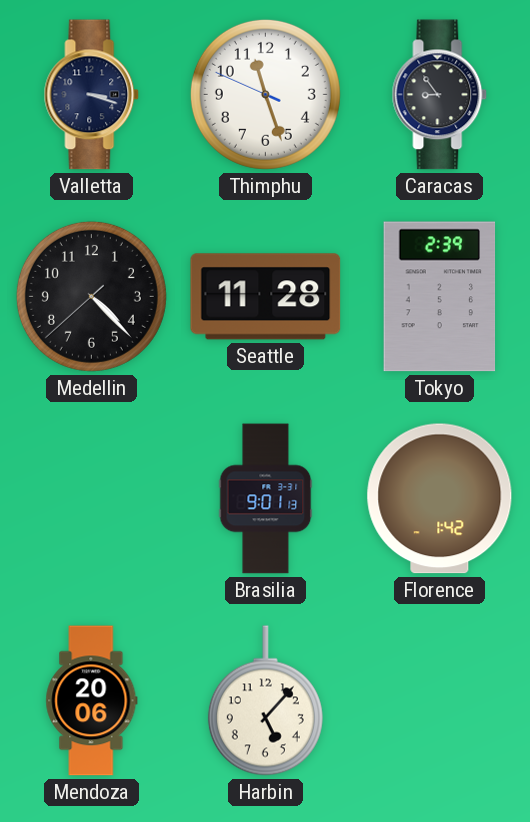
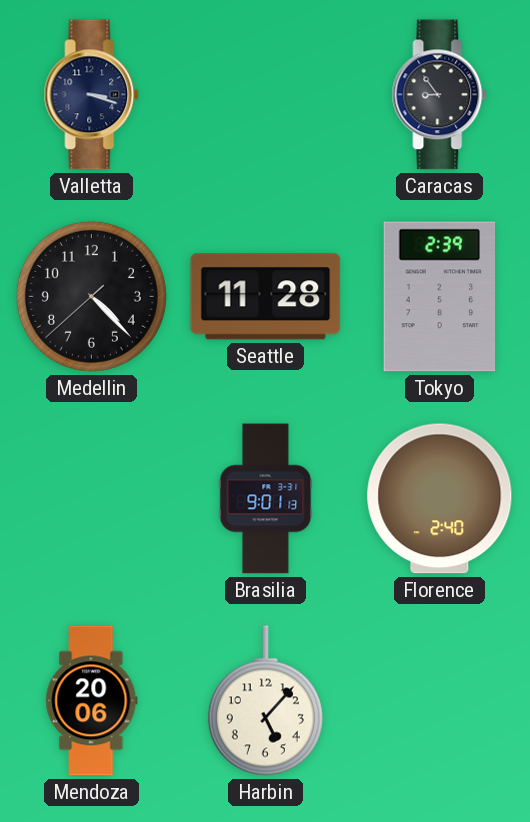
Thimphu: 11:26 -> none (265, 94)
Florence: 1:42 -> 2:40 (440, 499)
